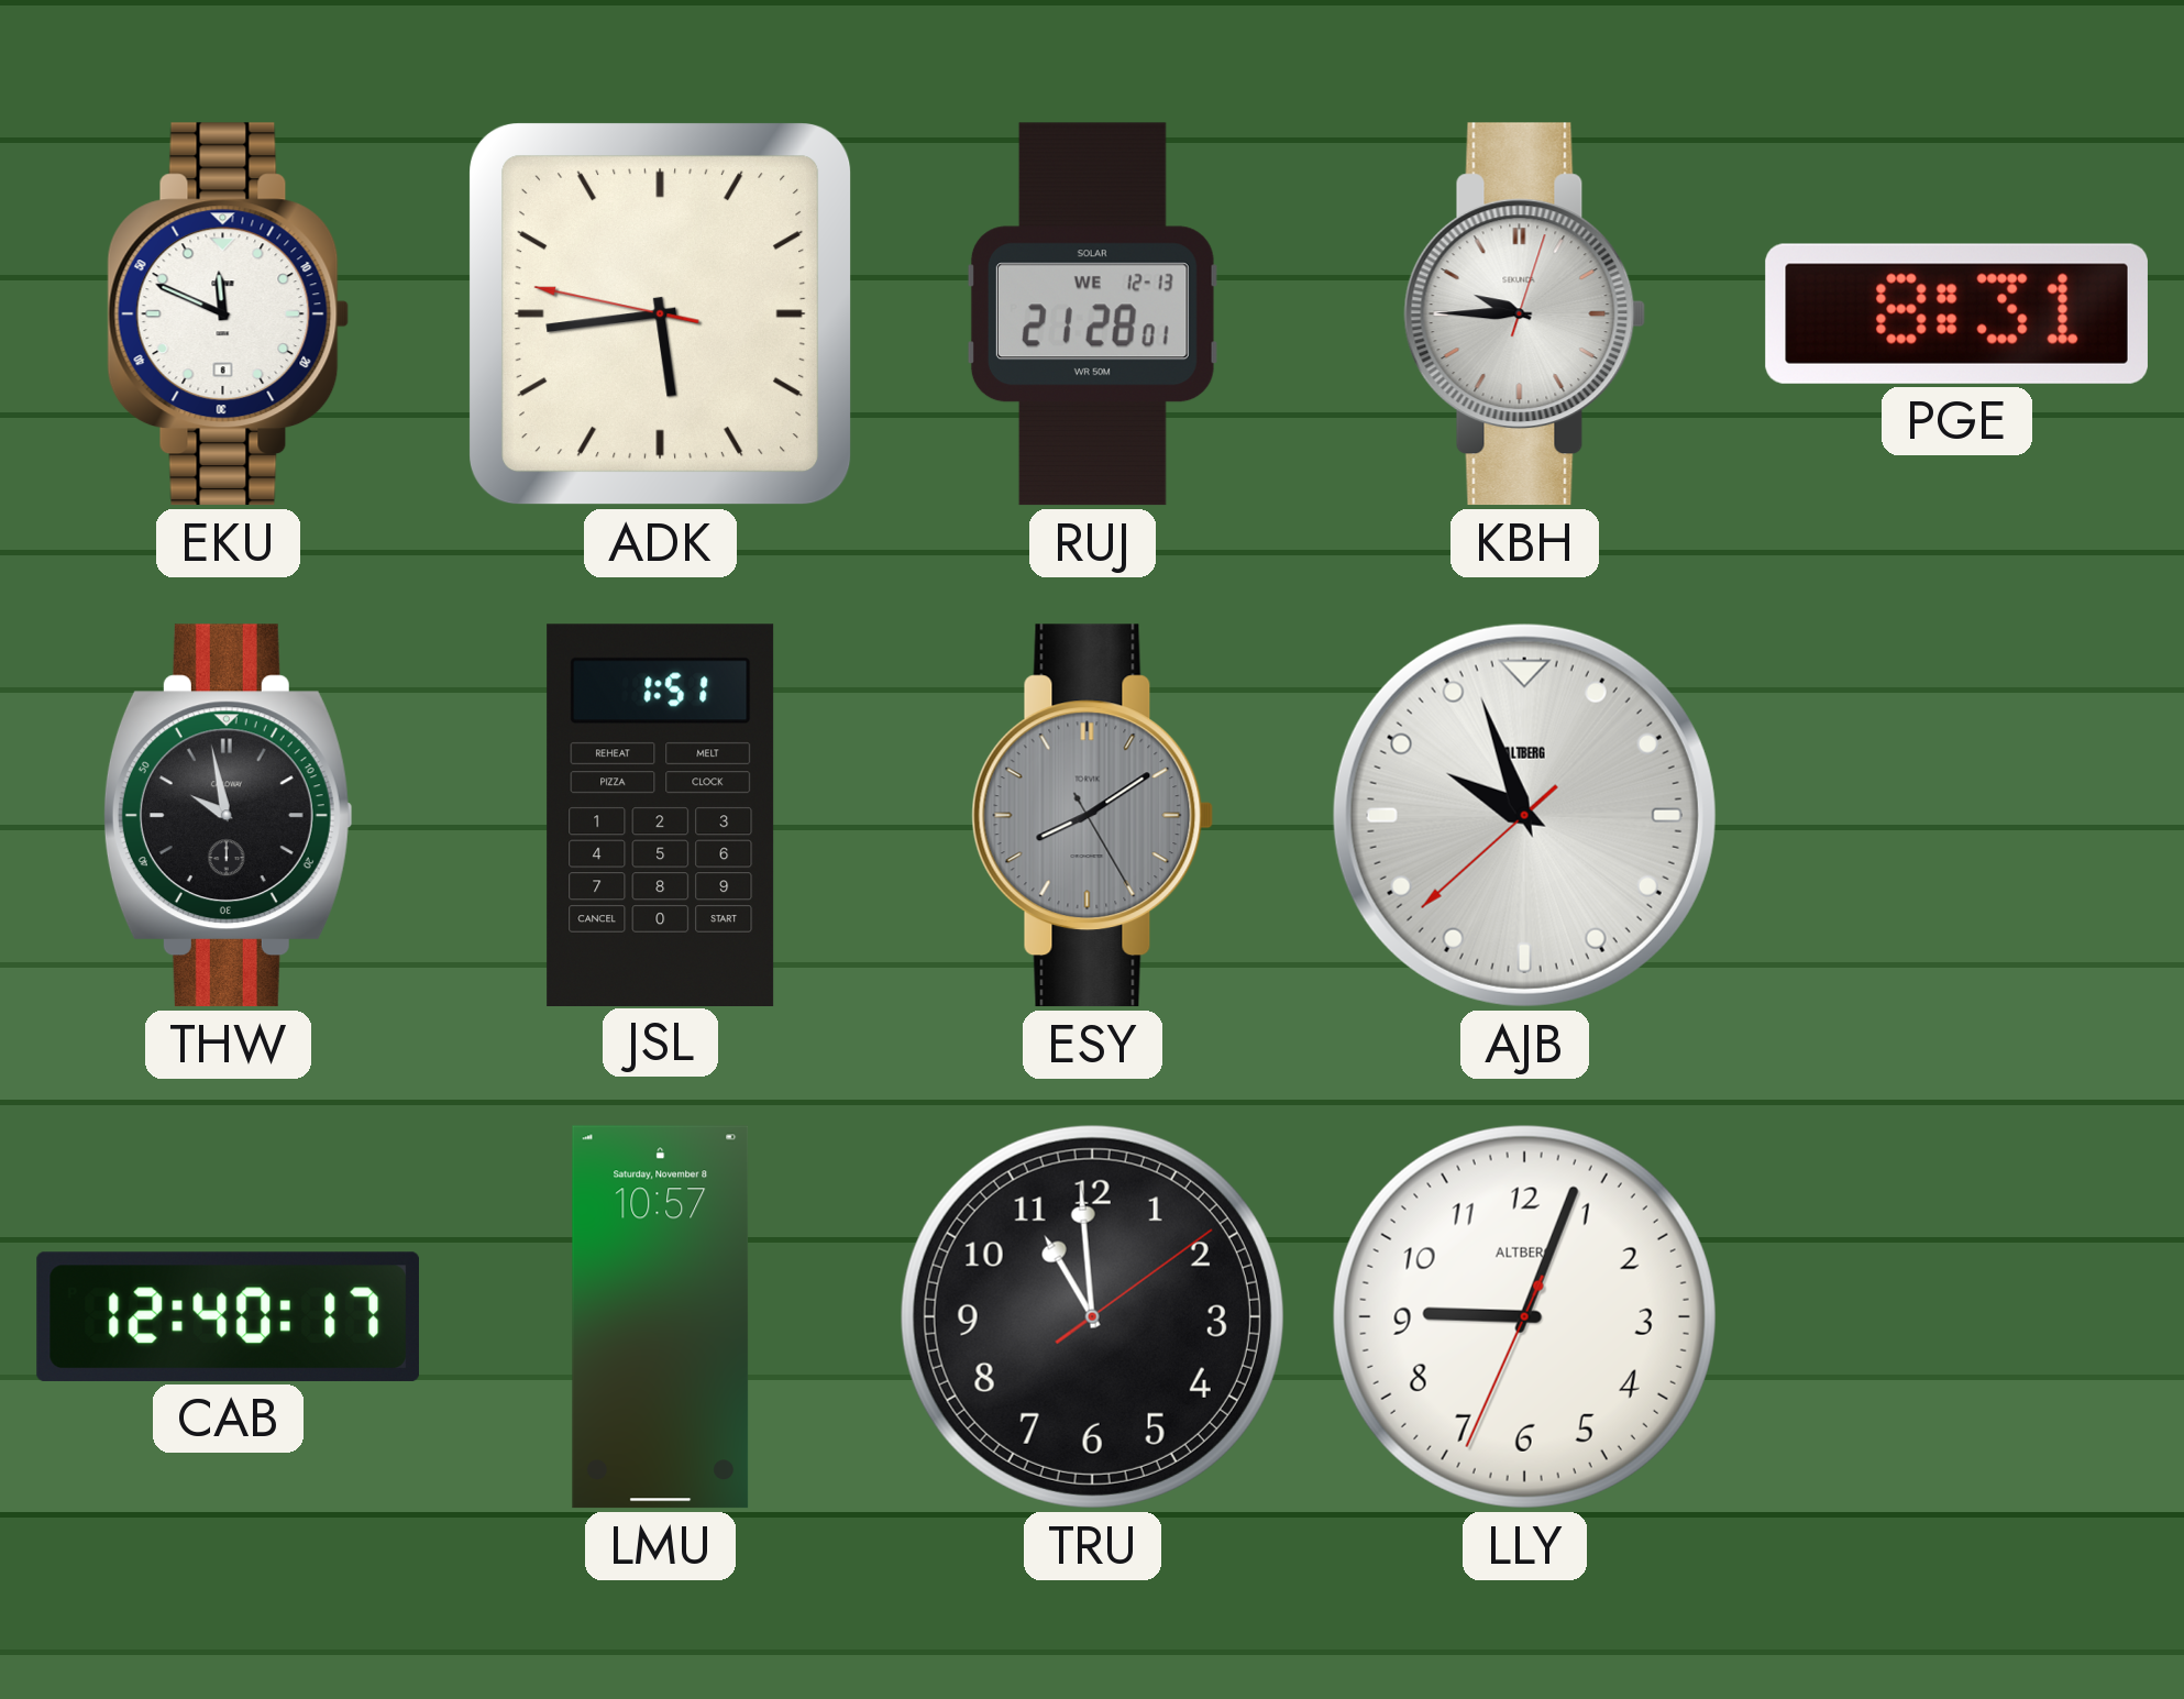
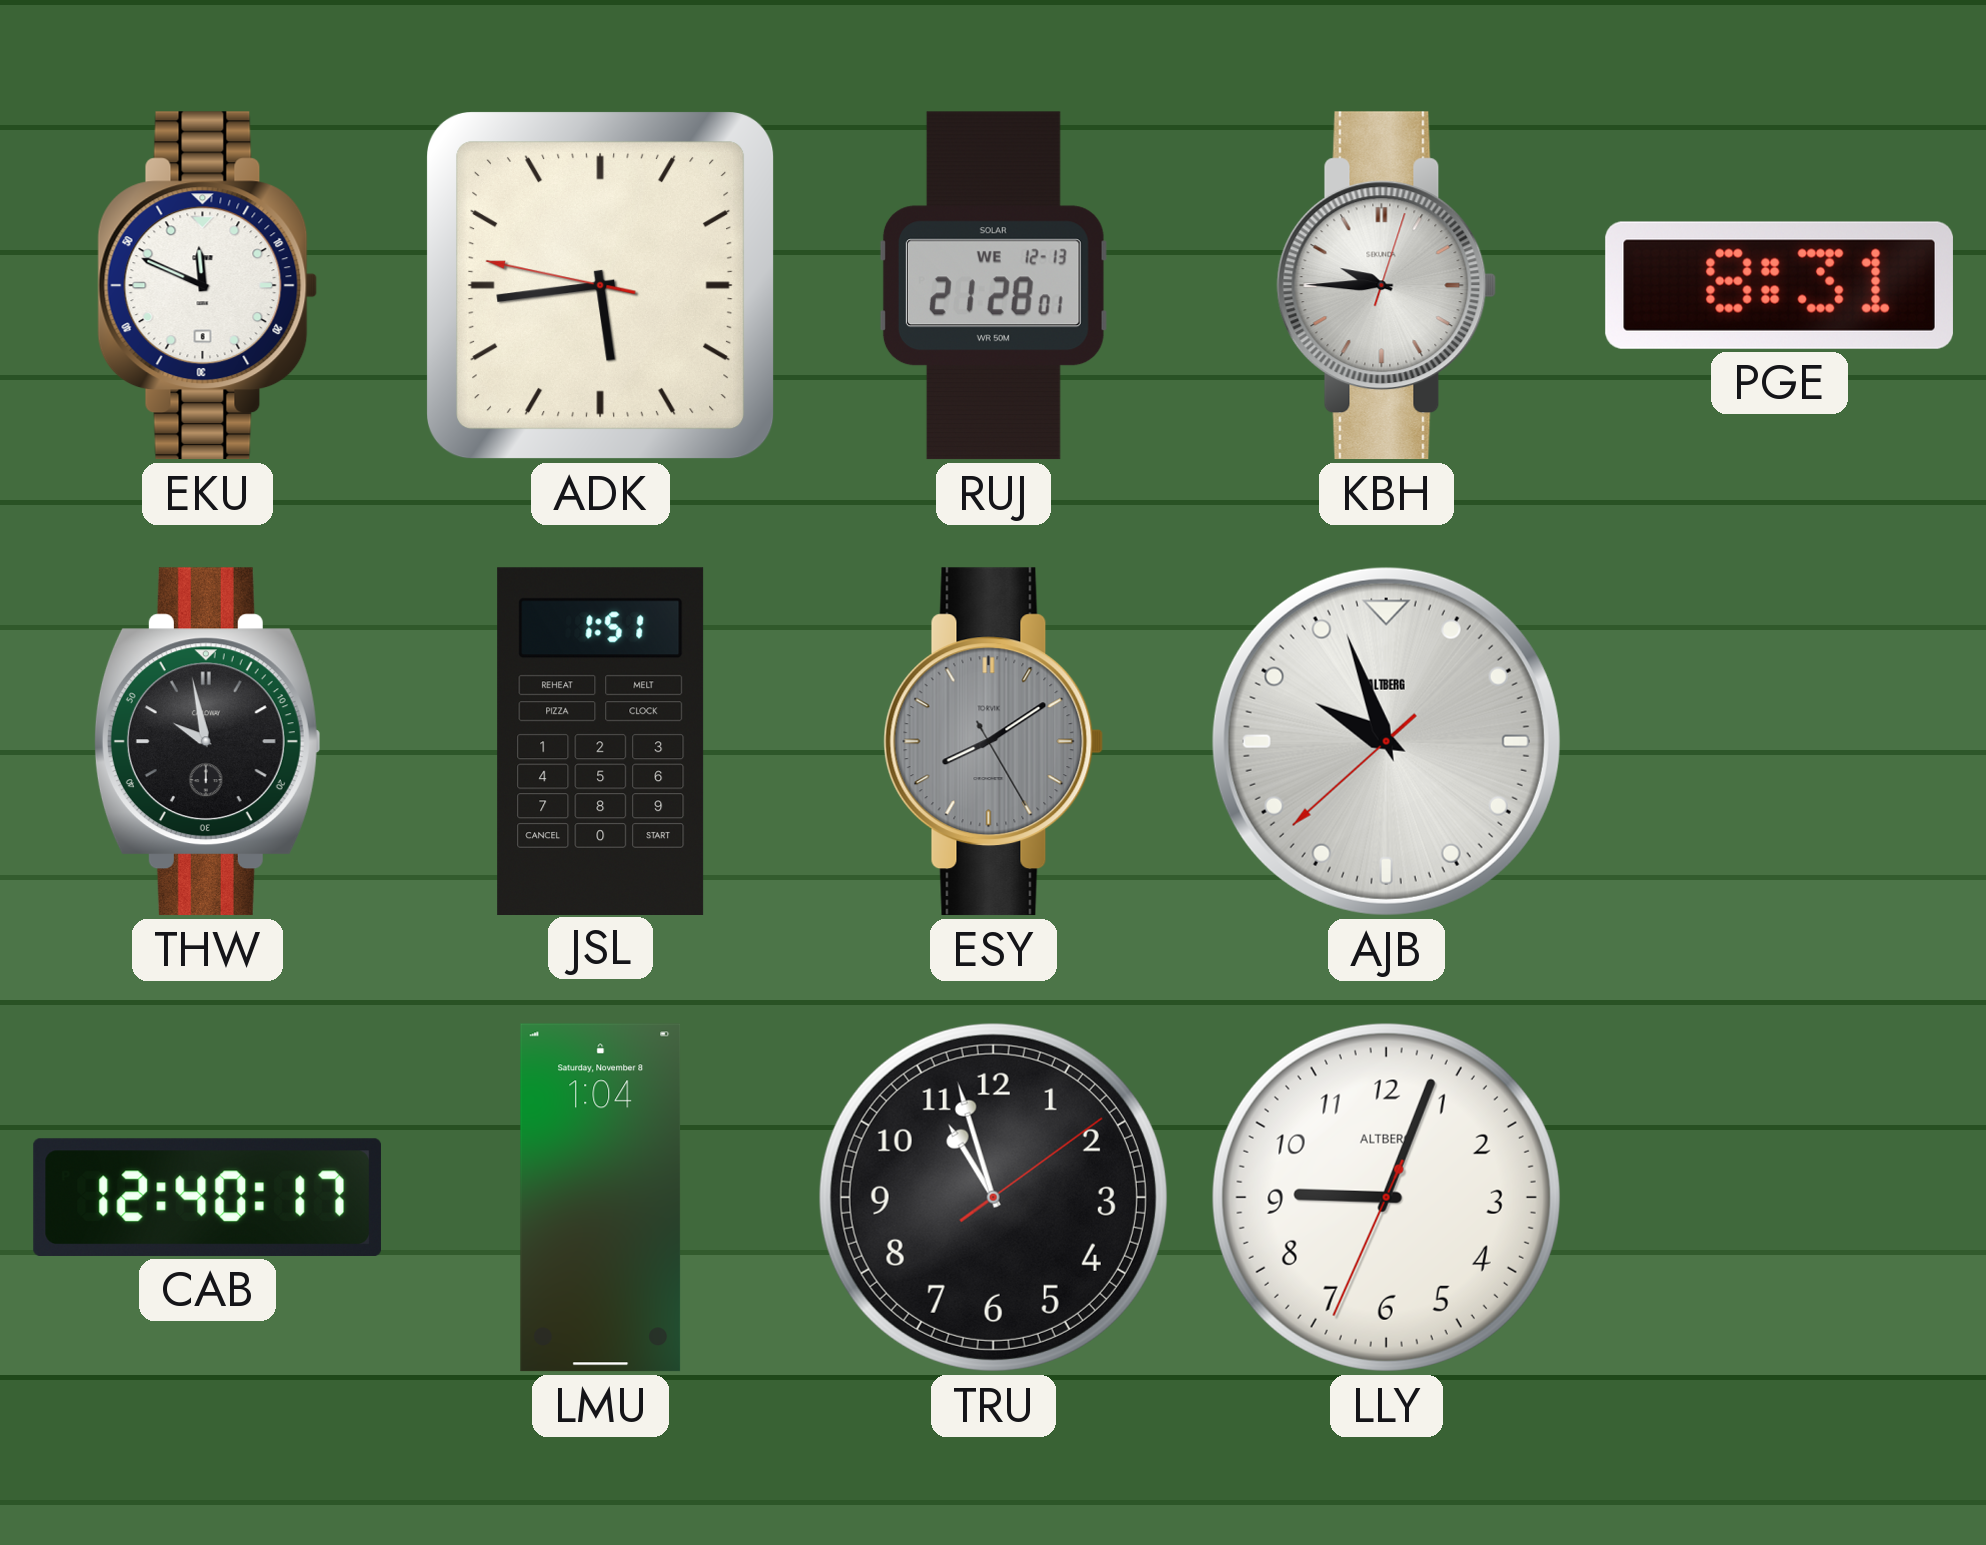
LMU: 10:57 -> 1:04 (601, 1198)
TRU: 10:59 -> 10:57 (993, 1197)
